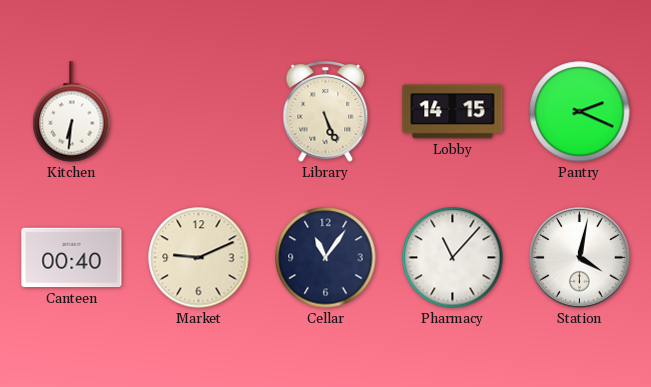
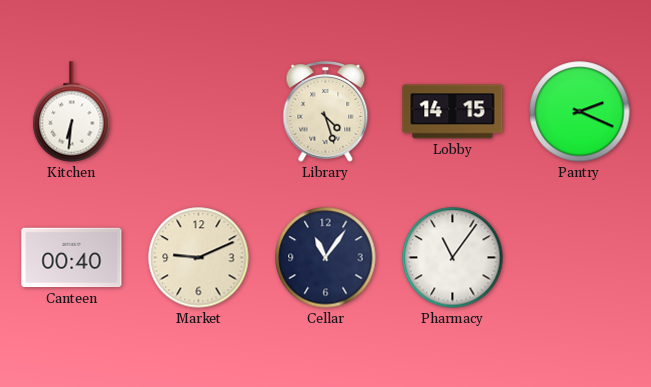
Library: 5:26 -> 4:27 (326, 112)
Pharmacy: 11:07 -> 11:06 (453, 258)
Station: 4:02 -> none (580, 258)
